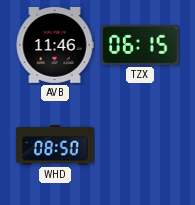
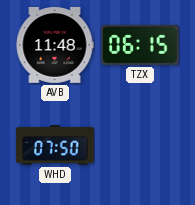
AVB: 11:46 -> 11:48 (55, 46)
WHD: 08:50 -> 07:50 (55, 145)
